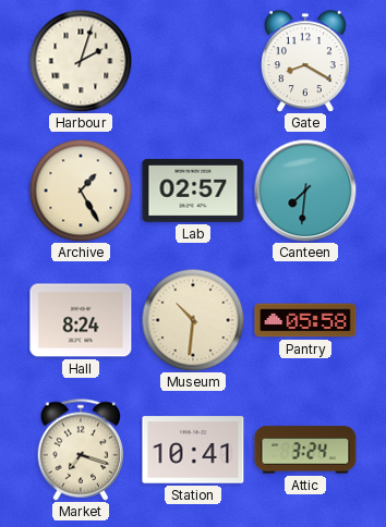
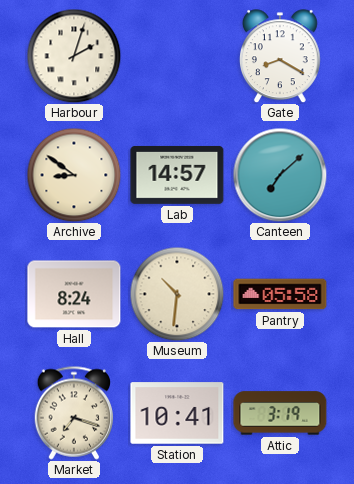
Archive: 1:25 -> 8:51 (74, 175)
Lab: 02:57 -> 14:57 (177, 175)
Canteen: 7:31 -> 7:08 (280, 175)
Attic: 3:24 -> 3:19 (280, 413)
